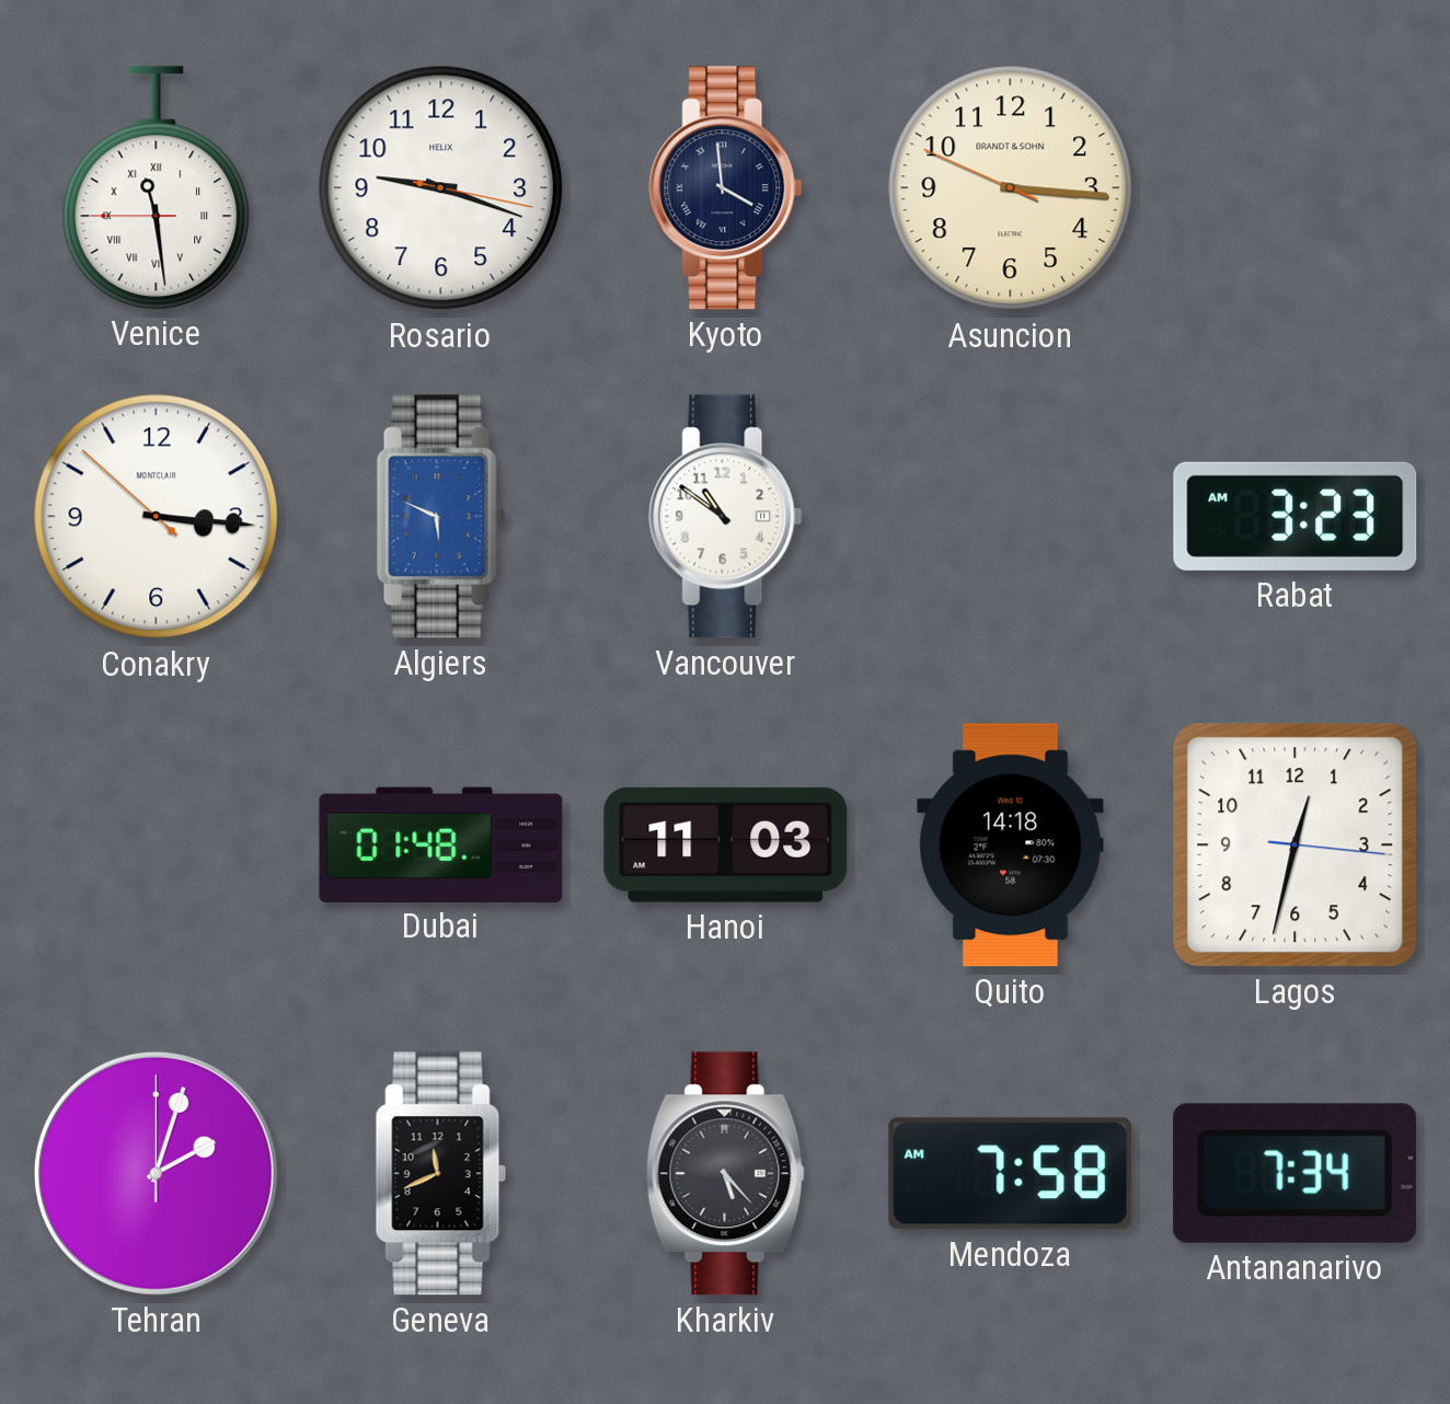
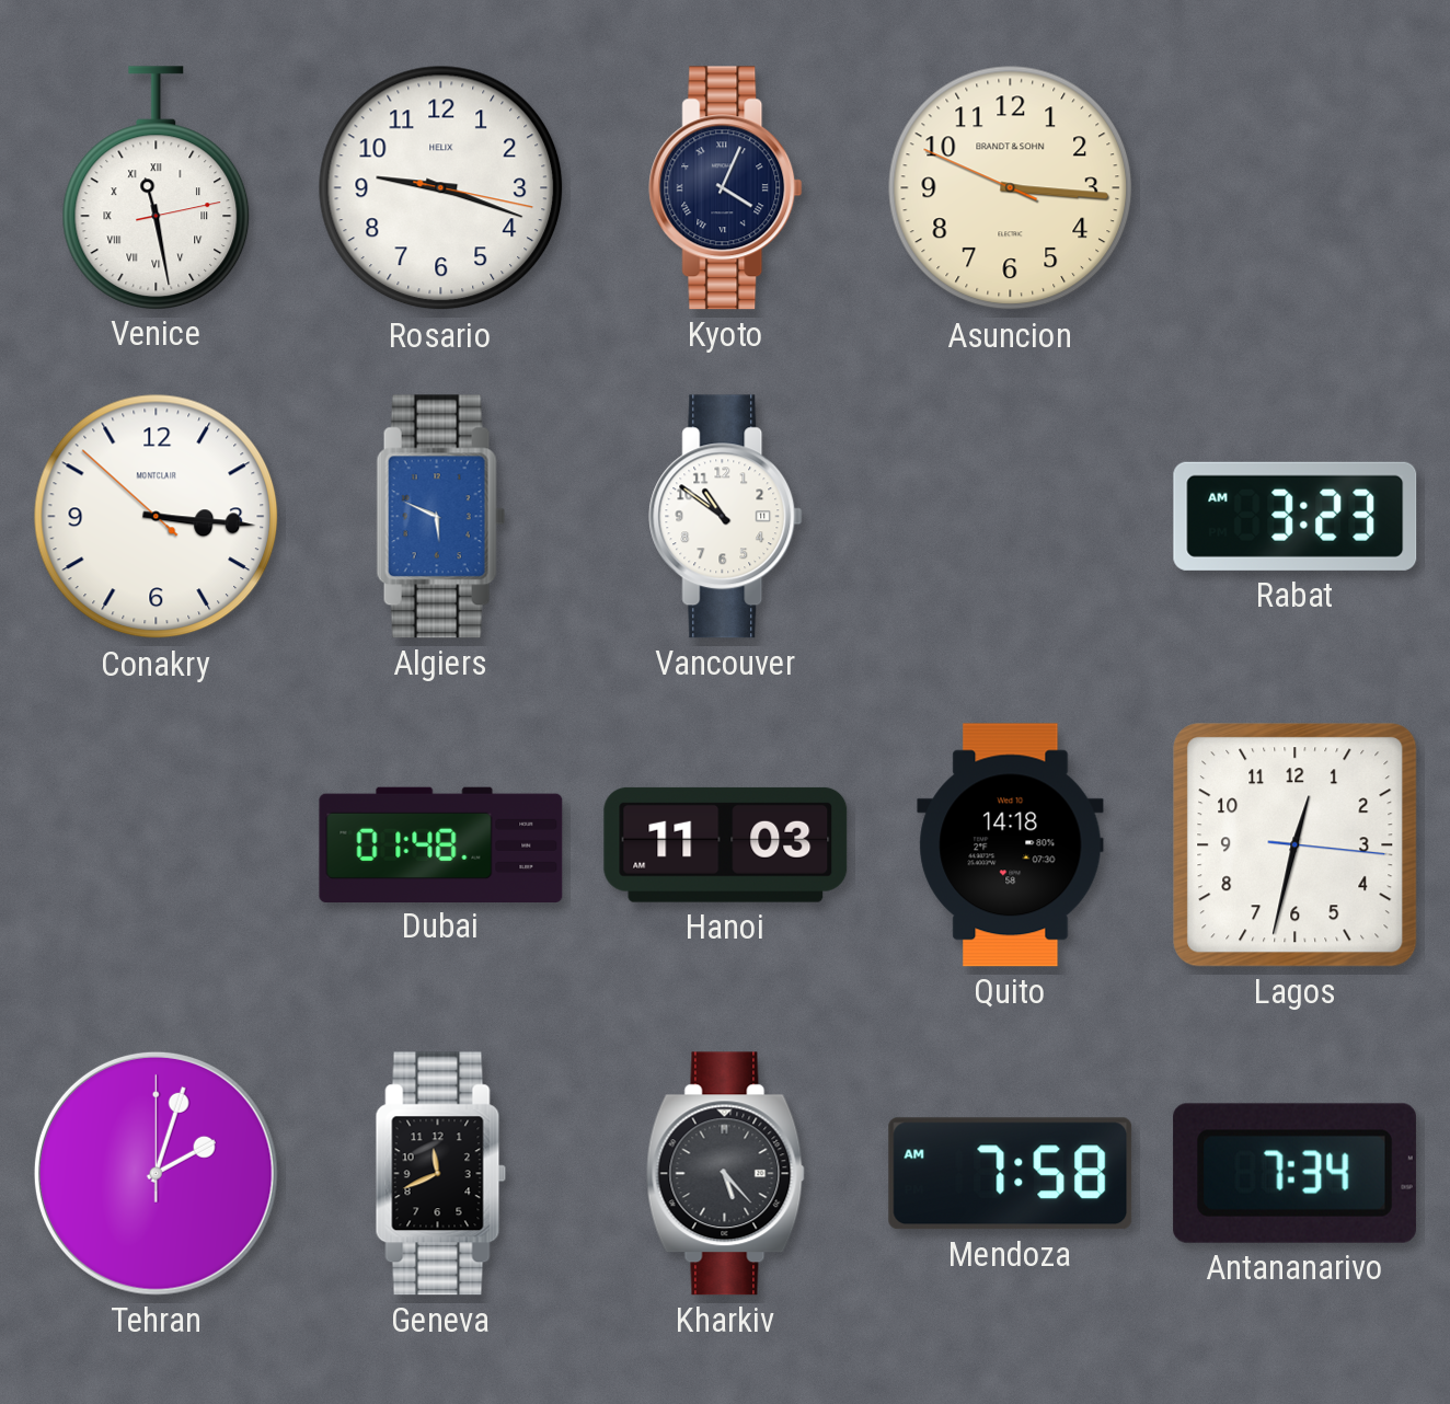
Venice: 11:28:45 -> 11:28:13 (157, 187)
Kyoto: 3:59 -> 4:04 (726, 188)
